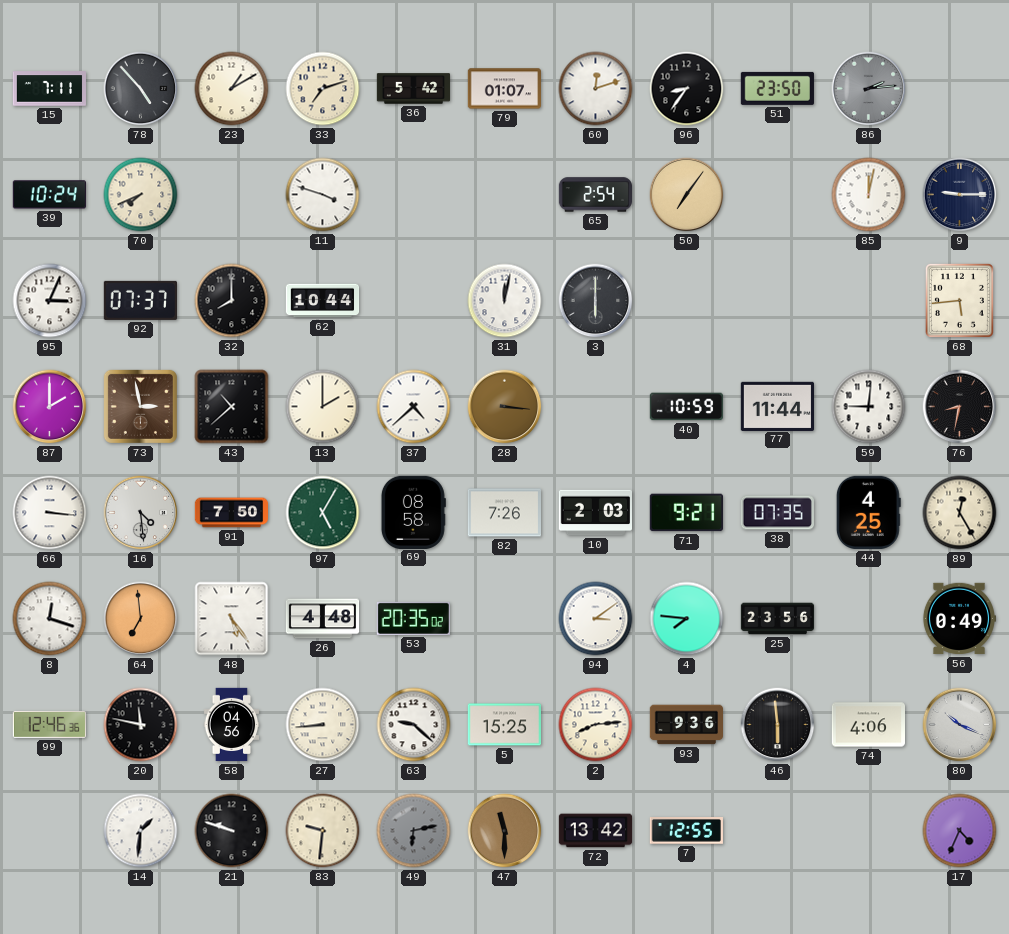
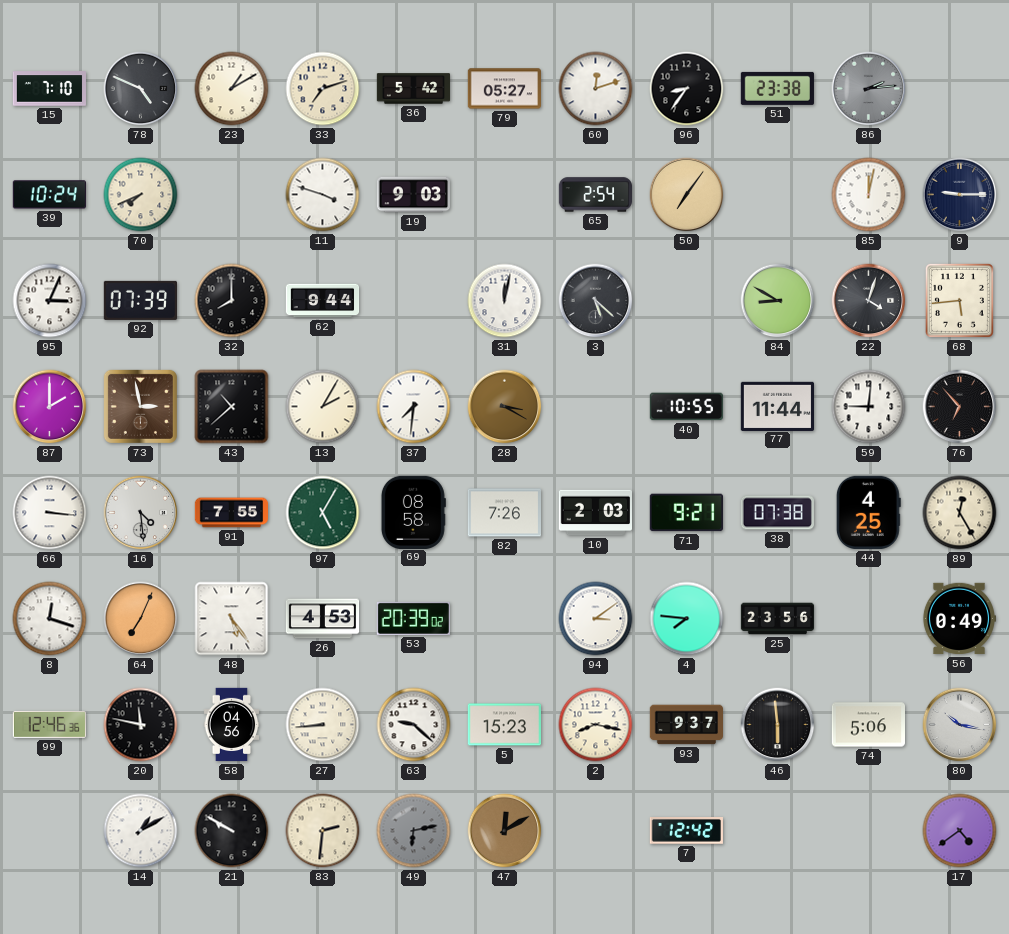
15: 7:11 -> 7:10 (49, 89)
78: 4:53 -> 4:49 (141, 89)
79: 01:07 -> 05:27 (504, 89)
51: 23:50 -> 23:38 (777, 88)
19: none -> 9:03 (414, 195)
92: 07:37 -> 07:39 (140, 300)
62: 10:44 -> 9:44 (323, 301)
3: 6:00 -> 5:22 (596, 301)
84: none -> 8:50 (778, 301)
22: none -> 4:03 (869, 301)
13: 2:00 -> 2:05 (323, 407)
37: 4:38 -> 7:31 (414, 407)
28: 3:16 -> 3:20 (505, 407)
40: 10:59 -> 10:55 (686, 407)
76: 8:32 -> 6:53 (960, 407)
91: 7:50 -> 7:55 (232, 513)
38: 07:35 -> 07:38 (777, 513)
64: 6:59 -> 7:04 (141, 619)
26: 4:48 -> 4:53 (323, 619)
53: 20:35 -> 20:39 (413, 618)
5: 15:25 -> 15:23 (504, 725)
2: 8:14 -> 8:17 (596, 725)
93: 9:36 -> 9:37 (686, 725)
74: 4:06 -> 5:06 (868, 725)
80: 10:19 -> 10:17 (960, 725)
14: 1:31 -> 1:10 (141, 831)
21: 9:48 -> 9:50 (232, 831)
83: 9:31 -> 2:31 (323, 831)
47: 11:30 -> 12:10 (505, 831)
72: 13:42 -> none (596, 831)
7: 12:55 -> 12:42 (686, 831)
17: 4:34 -> 4:39 (960, 831)
